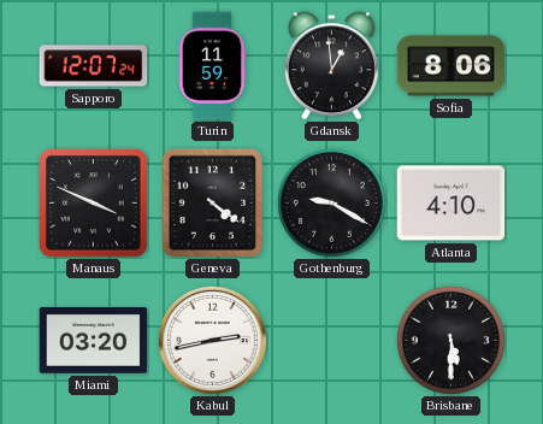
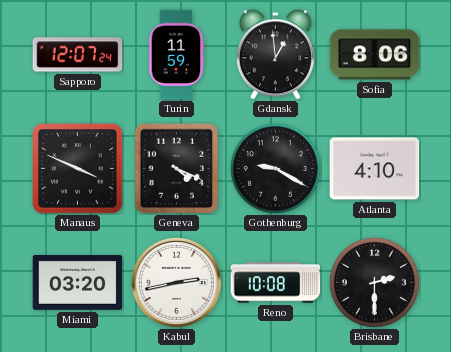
Geneva: 4:21 -> 4:19 (177, 169)
Reno: none -> 10:08 (276, 283)
Brisbane: 5:30 -> 2:30 (374, 282)
